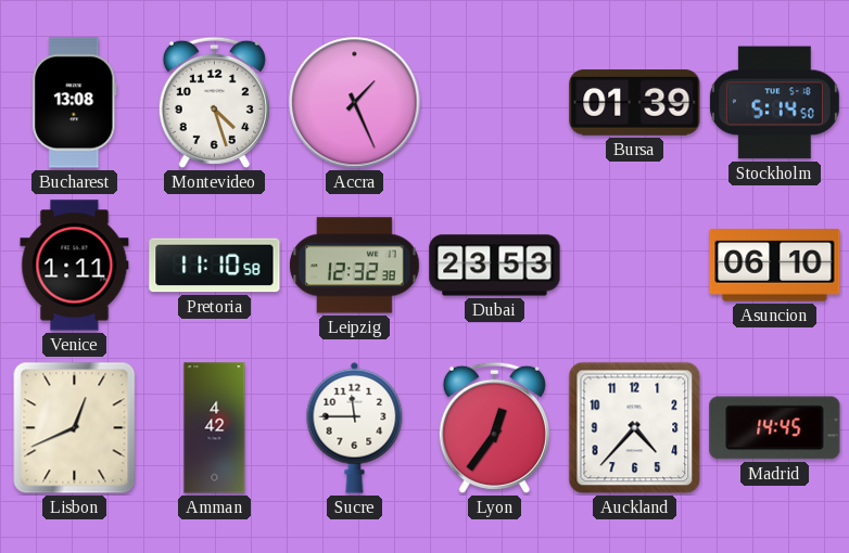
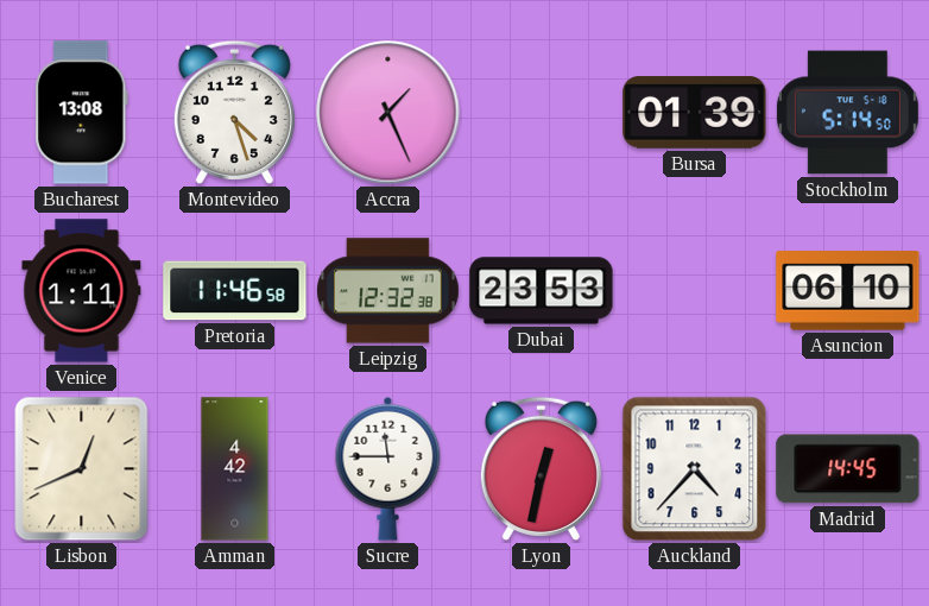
Pretoria: 11:10 -> 11:46 (235, 291)
Lyon: 12:36 -> 12:32 (541, 468)
